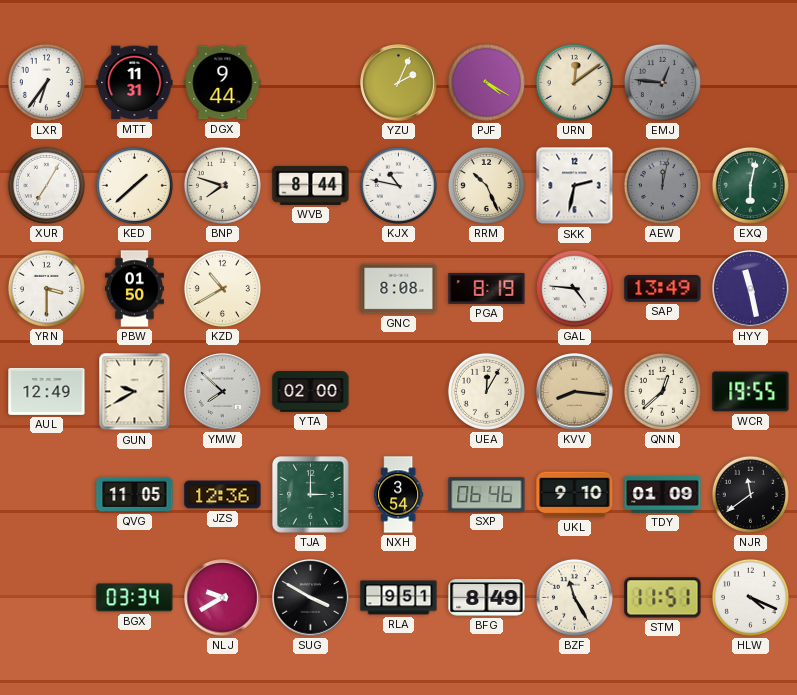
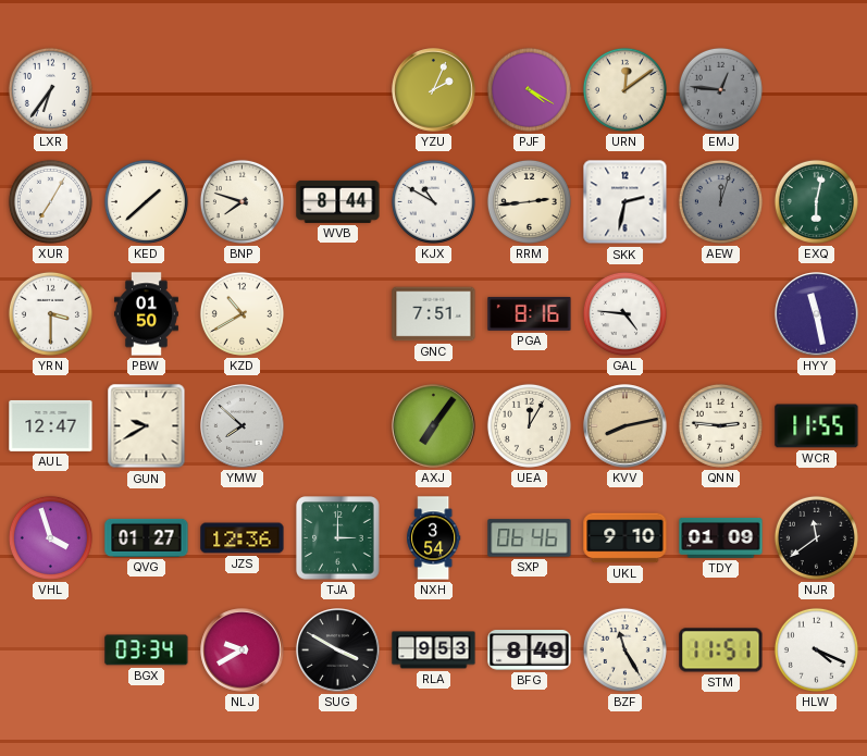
MTT: 11:31 -> none (135, 83)
DGX: 9:44 -> none (223, 83)
KJX: 10:47 -> 10:50 (433, 201)
RRM: 10:26 -> 2:44 (529, 201)
AEW: 12:02 -> 12:03 (720, 201)
GNC: 8:08 -> 7:51 (434, 314)
PGA: 8:19 -> 8:16 (530, 313)
SAP: 13:49 -> none (663, 289)
AUL: 12:49 -> 12:47 (51, 425)
YTA: 02:00 -> none (311, 392)
AXJ: none -> 7:06 (434, 426)
KVV: 8:16 -> 8:13 (626, 426)
QNN: 12:38 -> 2:46 (720, 425)
WCR: 19:55 -> 11:55 (817, 426)
VHL: none -> 3:57 (50, 537)
QVG: 11:05 -> 01:27 (147, 537)
RLA: 9:51 -> 9:53 (434, 650)
